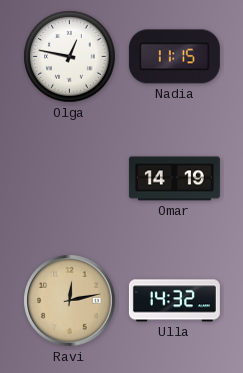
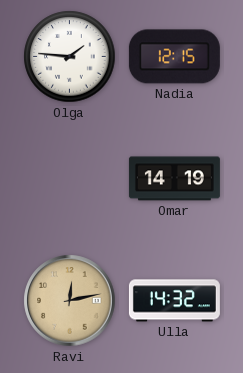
Olga: 12:47 -> 1:46 (70, 57)
Nadia: 11:15 -> 12:15 (174, 57)
